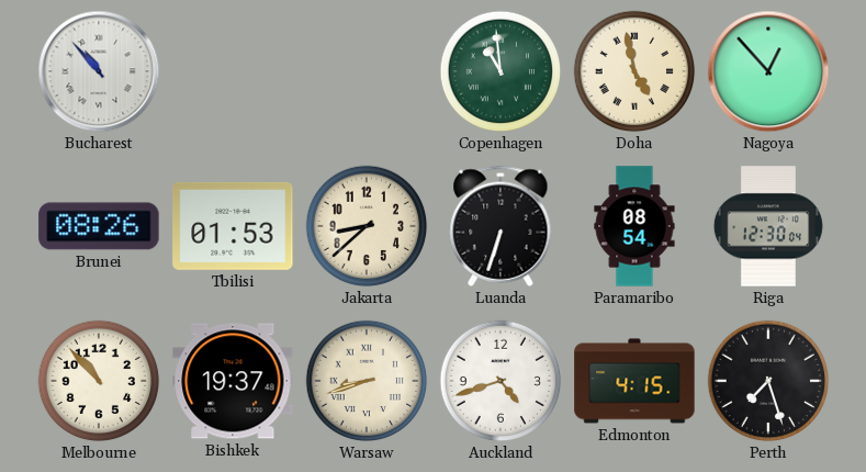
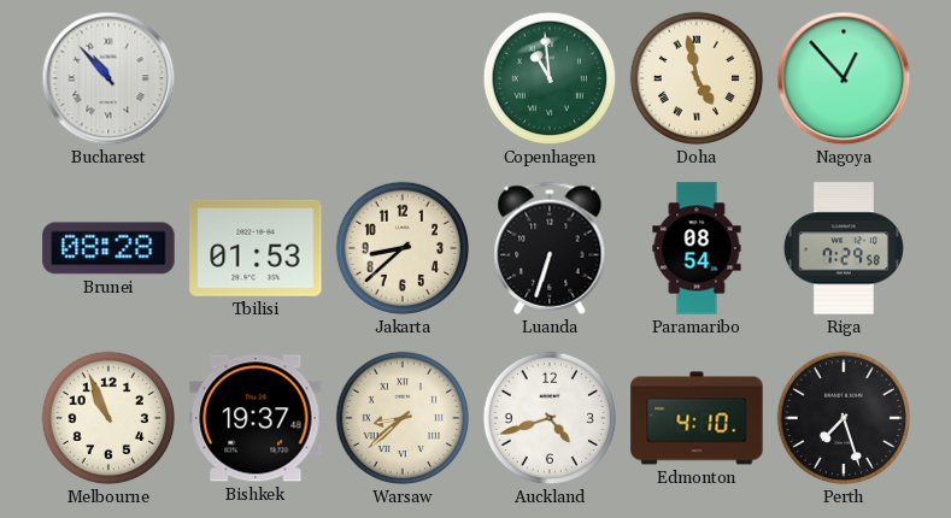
Brunei: 08:26 -> 08:28 (108, 248)
Riga: 12:30 -> 7:29 (844, 248)
Melbourne: 10:53 -> 10:56 (108, 418)
Warsaw: 8:42 -> 8:38 (403, 418)
Edmonton: 4:15 -> 4:10 (697, 418)
